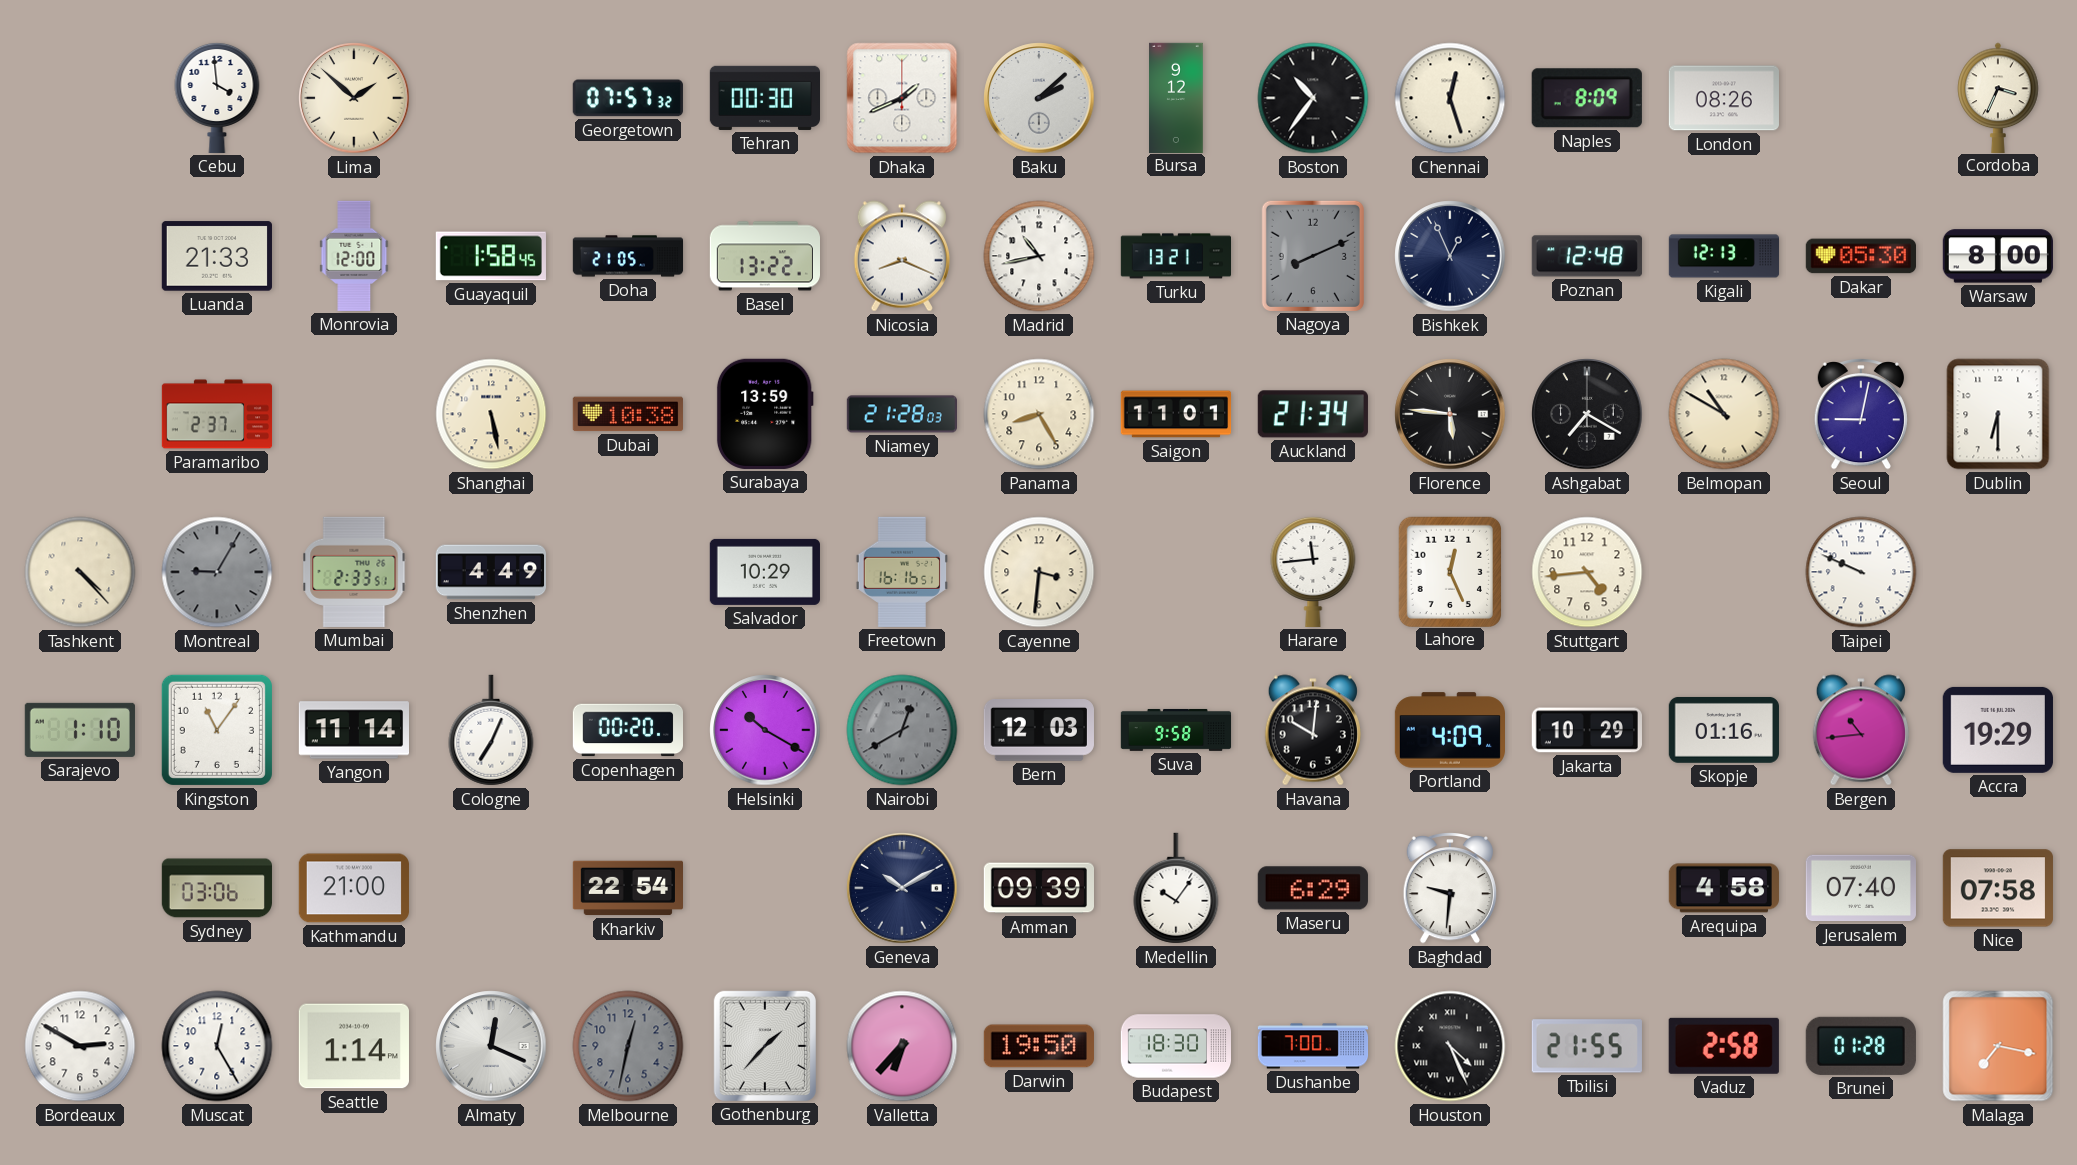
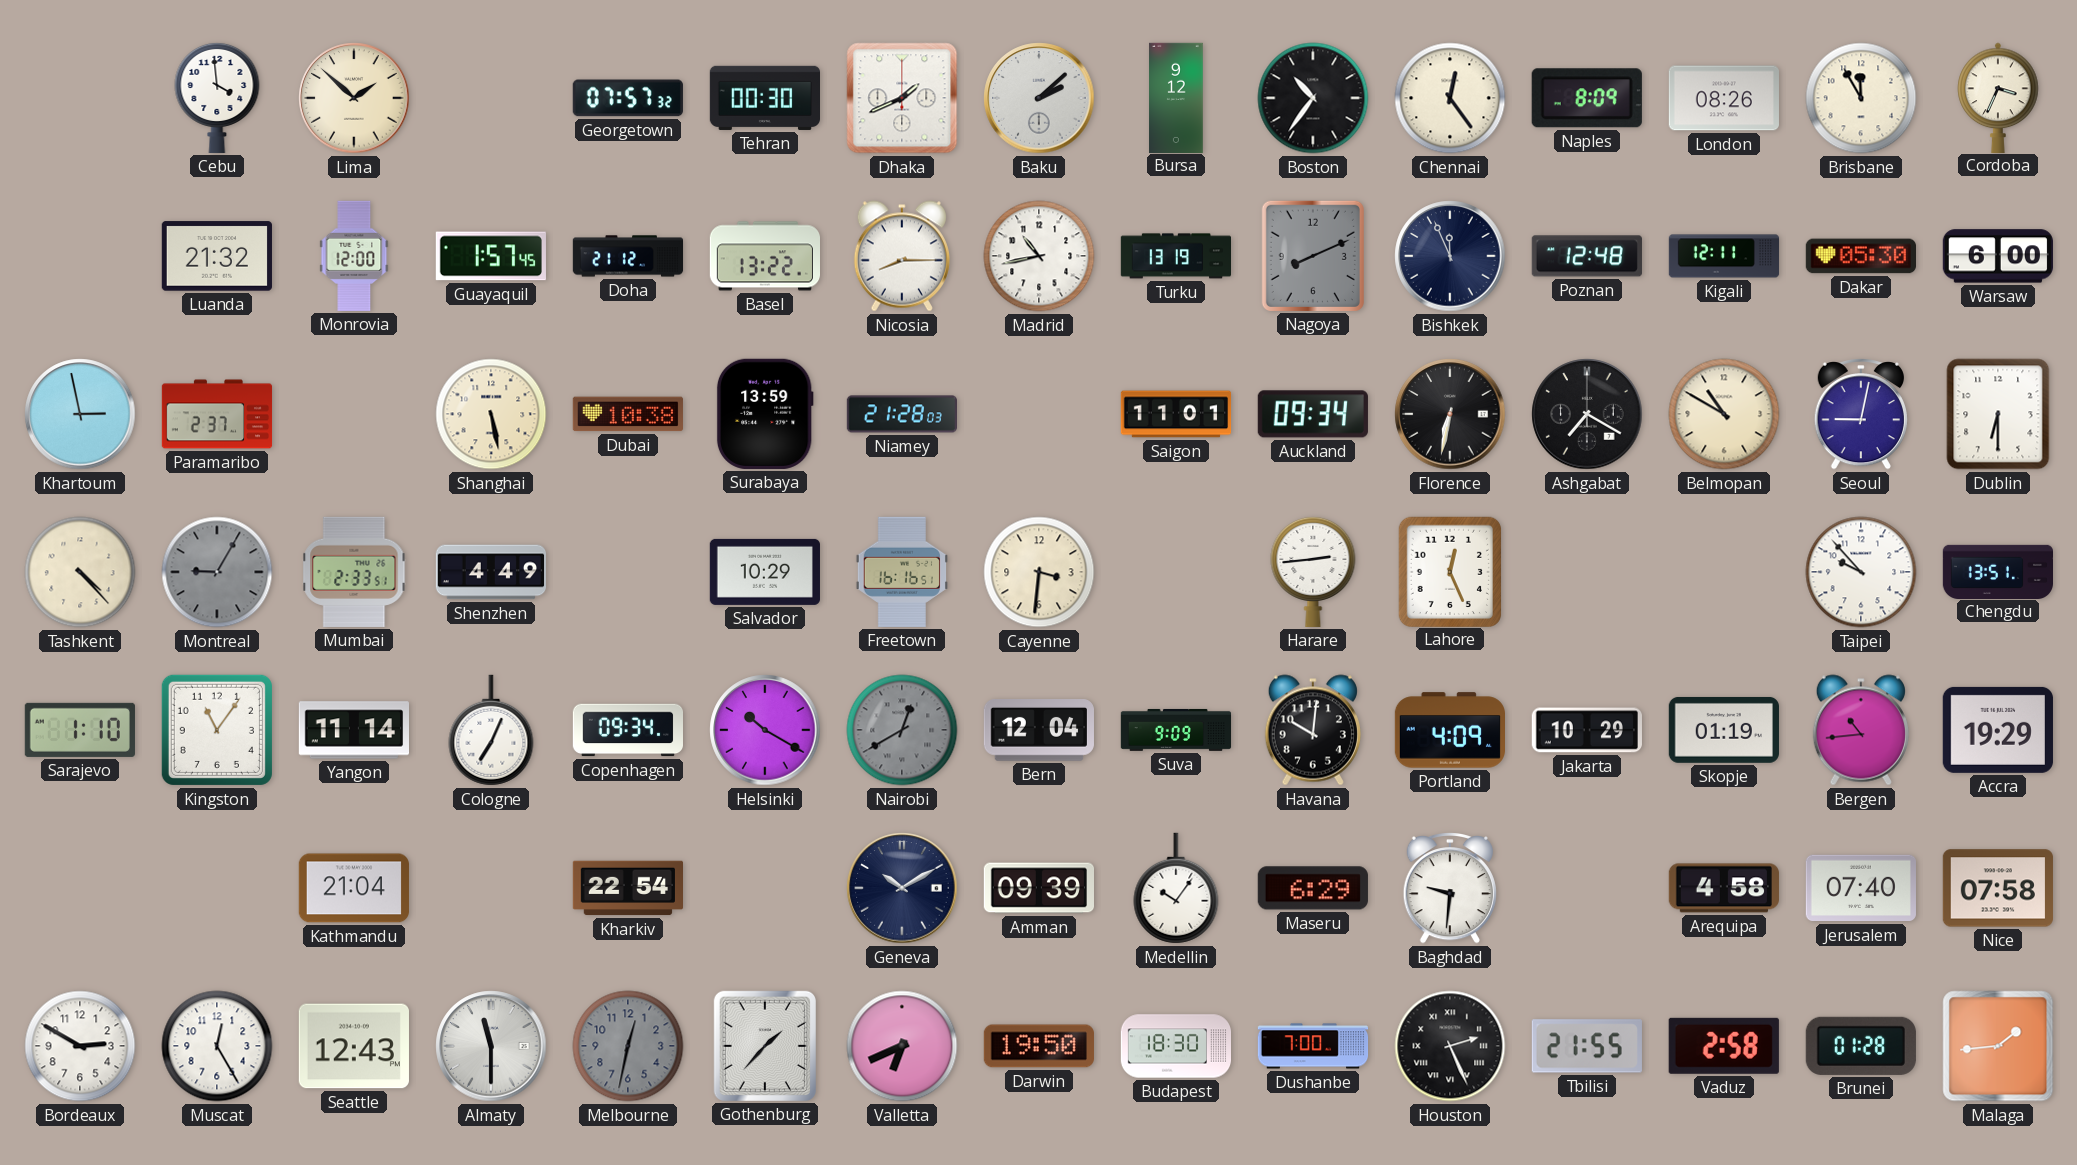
Chennai: 12:27 -> 12:24 (1450, 98)
Brisbane: none -> 11:55 (1861, 98)
Luanda: 21:33 -> 21:32 (217, 256)
Guayaquil: 1:58 -> 1:57 (491, 256)
Doha: 21:05 -> 21:12 (628, 256)
Nicosia: 8:19 -> 8:15 (902, 256)
Turku: 13:21 -> 13:19 (1175, 256)
Bishkek: 12:56 -> 11:56 (1450, 256)
Kigali: 12:13 -> 12:11 (1724, 256)
Warsaw: 8:00 -> 6:00 (1998, 256)
Khartoum: none -> 2:58 (80, 414)
Panama: 8:25 -> none (1039, 414)
Auckland: 21:34 -> 09:34 (1313, 414)
Florence: 5:46 -> 6:32 (1450, 414)
Harare: 11:44 -> 2:44 (1313, 571)
Stuttgart: 4:44 -> none (1587, 572)
Taipei: 9:49 -> 9:53 (1861, 572)
Chengdu: none -> 13:51 (1997, 571)
Copenhagen: 00:20 -> 09:34 (627, 730)
Bern: 12:03 -> 12:04 (1039, 731)
Suva: 9:58 -> 9:09 (1176, 730)
Skopje: 01:16 -> 01:19 (1724, 730)
Sydney: 03:06 -> none (217, 888)
Kathmandu: 21:00 -> 21:04 (354, 888)
Seattle: 1:14 -> 12:43 (354, 1046)
Almaty: 12:19 -> 11:30 (491, 1046)
Valletta: 6:37 -> 6:41 (902, 1046)
Houston: 4:26 -> 2:26 (1450, 1046)
Malaga: 7:17 -> 1:44 (1998, 1046)
